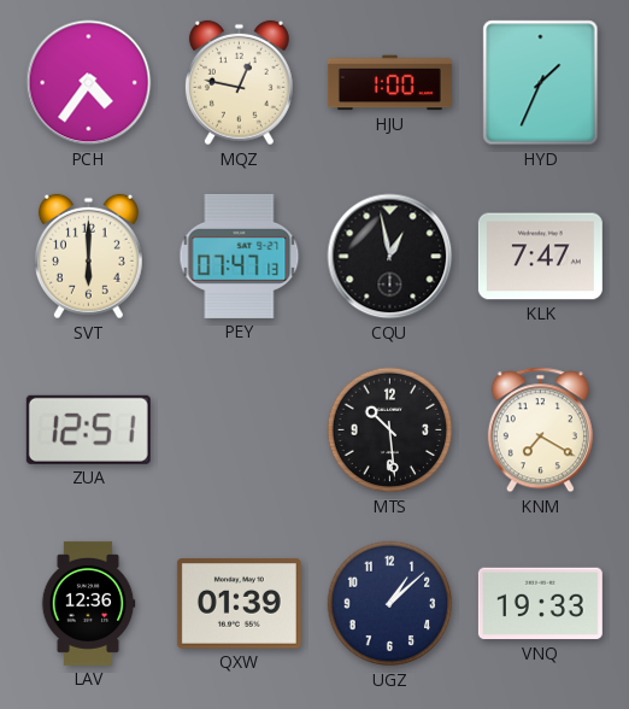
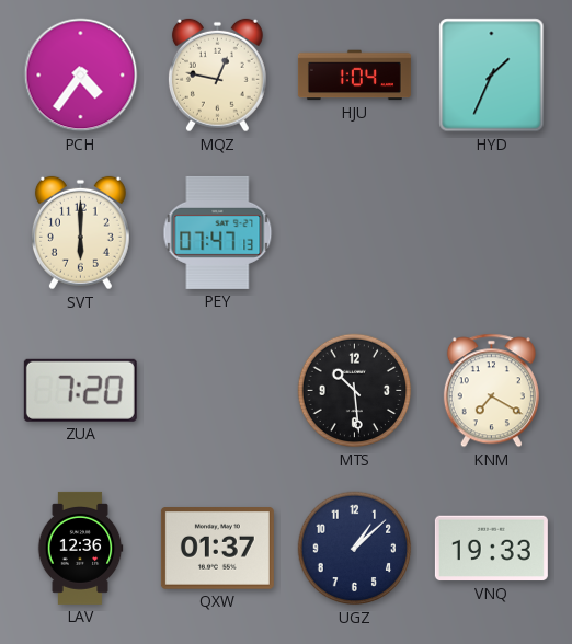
HJU: 1:00 -> 1:04 (354, 76)
CQU: 12:58 -> none (390, 257)
KLK: 7:47 -> none (540, 257)
ZUA: 12:51 -> 7:20 (80, 390)
QXW: 01:39 -> 01:37 (217, 549)
